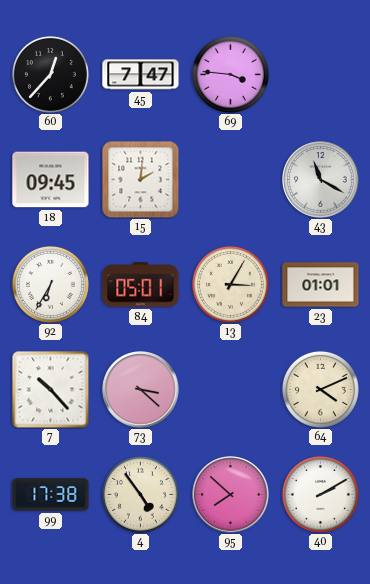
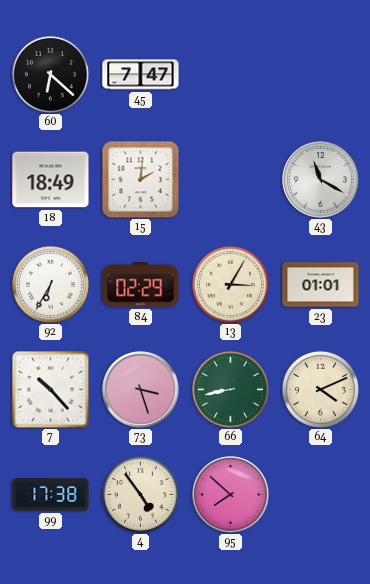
60: 12:37 -> 6:22 (50, 74)
69: 3:46 -> none (230, 74)
18: 09:45 -> 18:49 (51, 180)
84: 05:01 -> 02:29 (141, 285)
73: 3:22 -> 3:27 (141, 390)
66: none -> 8:43 (230, 389)
40: 2:10 -> none (320, 494)
